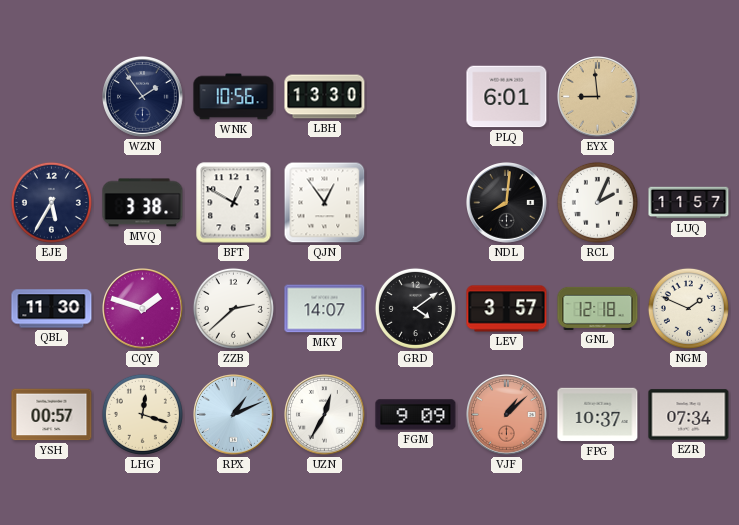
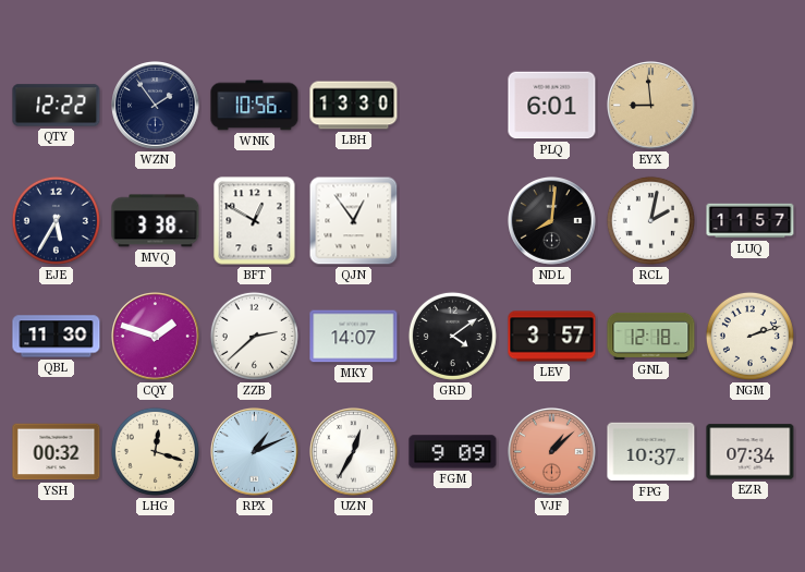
QTY: none -> 12:22 (57, 106)
RCL: 2:04 -> 2:02 (650, 220)
NGM: 1:49 -> 2:12 (749, 336)
YSH: 00:57 -> 00:32 (57, 452)
